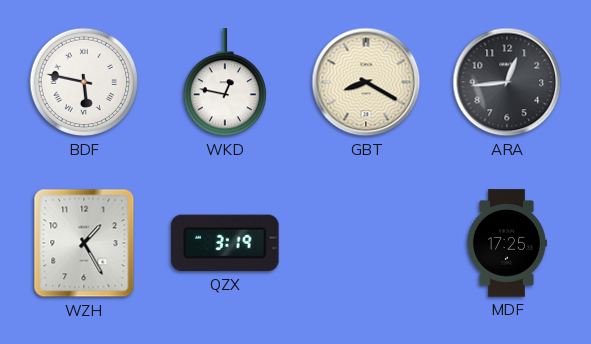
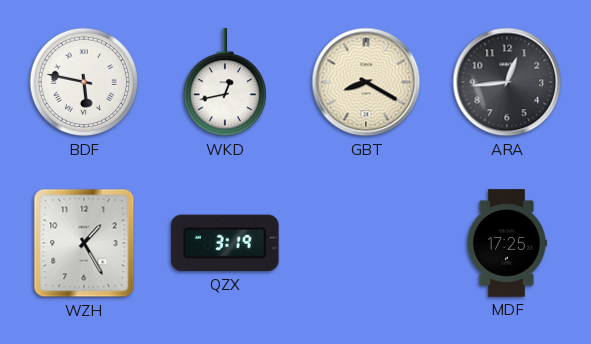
WKD: 12:47 -> 12:43 (224, 83)
